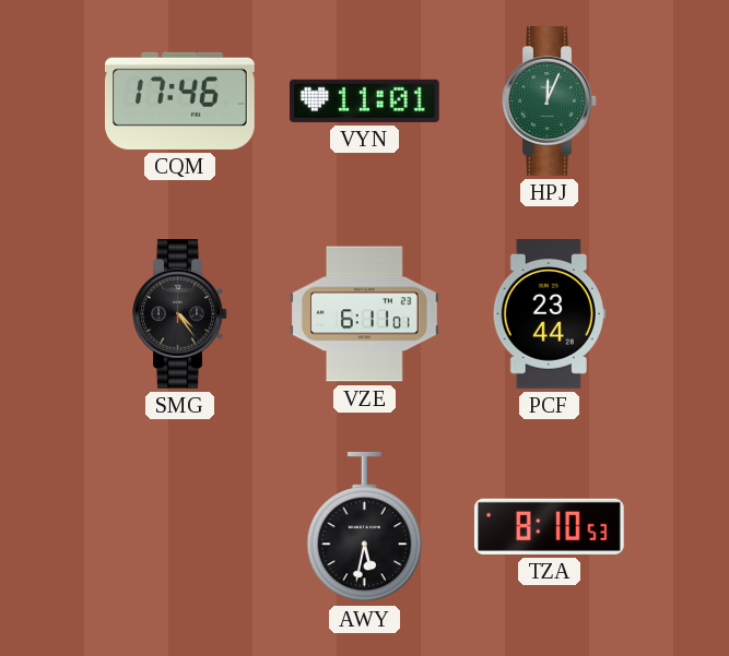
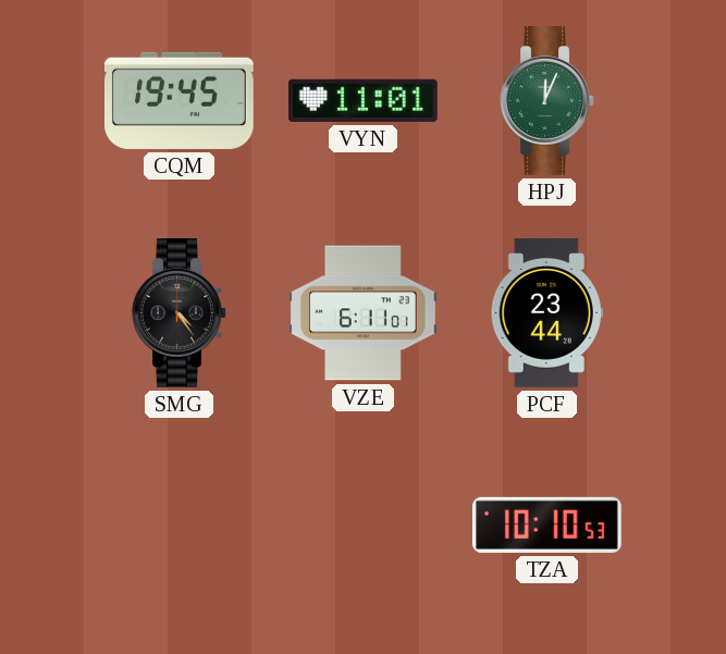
CQM: 17:46 -> 19:45 (180, 100)
AWY: 5:32 -> none (364, 527)
TZA: 8:10 -> 10:10 (546, 525)
